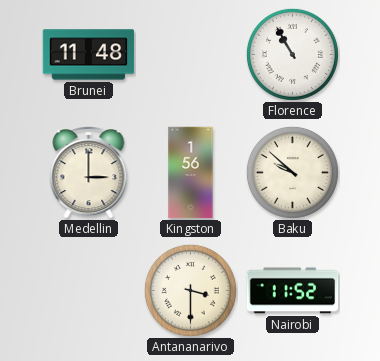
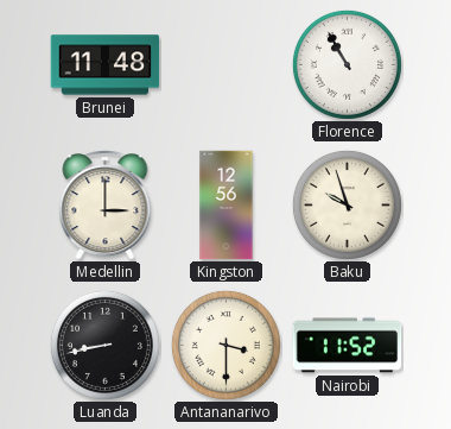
Kingston: 1:56 -> 12:56 (227, 206)
Baku: 9:52 -> 9:57 (347, 204)
Luanda: none -> 8:43 (104, 345)
